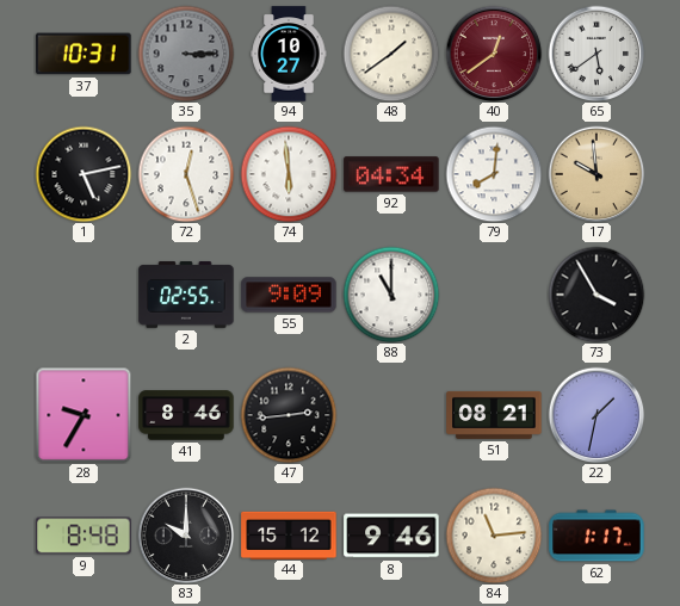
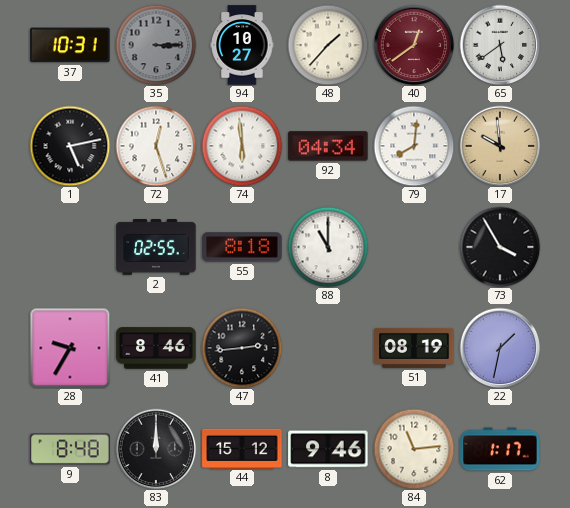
48: 1:39 -> 1:37 (328, 45)
55: 9:09 -> 8:18 (242, 247)
51: 08:21 -> 08:19 (414, 348)
83: 10:00 -> 12:00 (156, 449)
